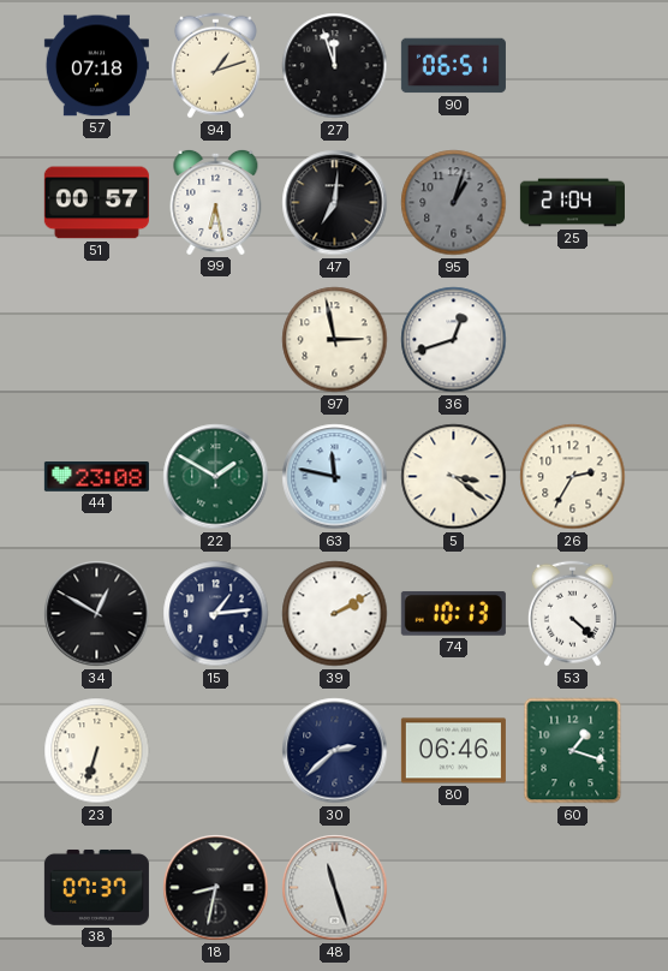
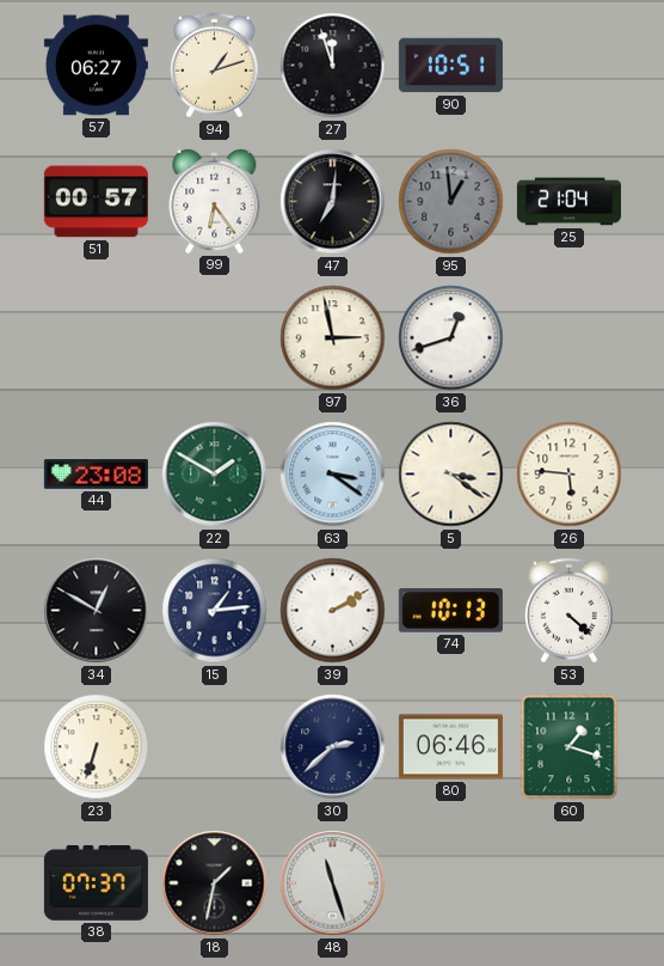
57: 07:18 -> 06:27 (96, 66)
90: 06:51 -> 10:51 (450, 66)
99: 6:28 -> 6:24 (215, 201)
95: 1:03 -> 12:59 (451, 202)
63: 11:47 -> 3:21 (333, 475)
26: 2:35 -> 5:46 (570, 475)
18: 8:32 -> 1:32 (215, 884)
